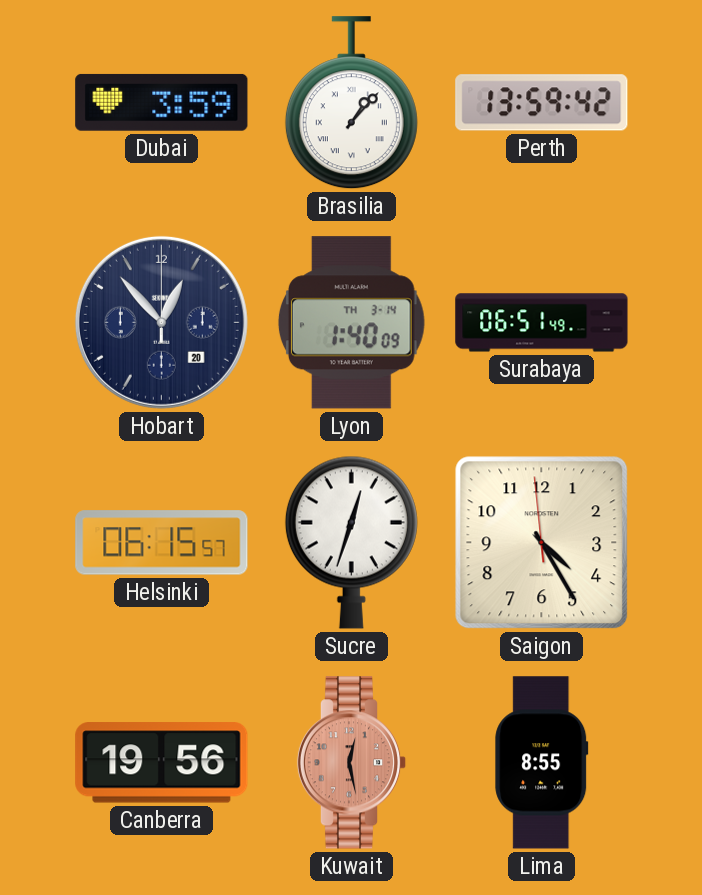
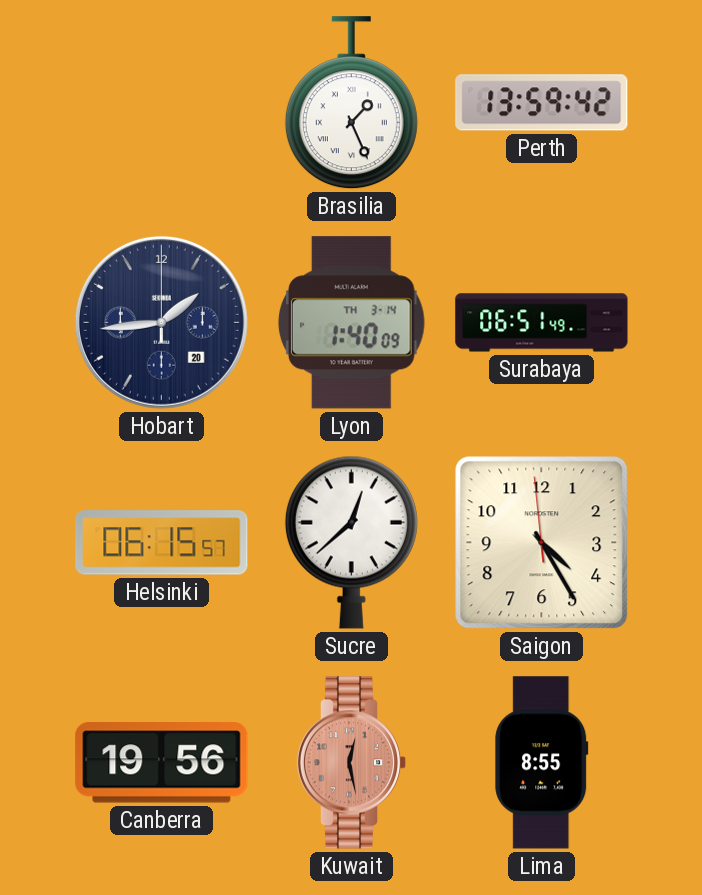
Dubai: 3:59 -> none (162, 102)
Brasilia: 1:07 -> 1:26 (351, 103)
Hobart: 12:53 -> 1:44 (161, 322)
Sucre: 12:33 -> 12:38 (351, 542)
